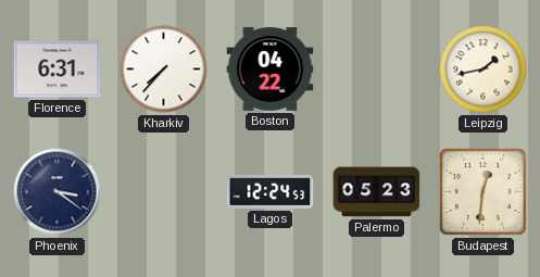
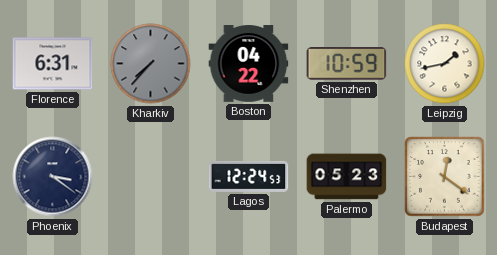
Kharkiv dial: white -> grey (151, 64)
Shenzhen: none -> 10:59 (347, 64)
Budapest: 12:31 -> 12:21 (445, 177)
